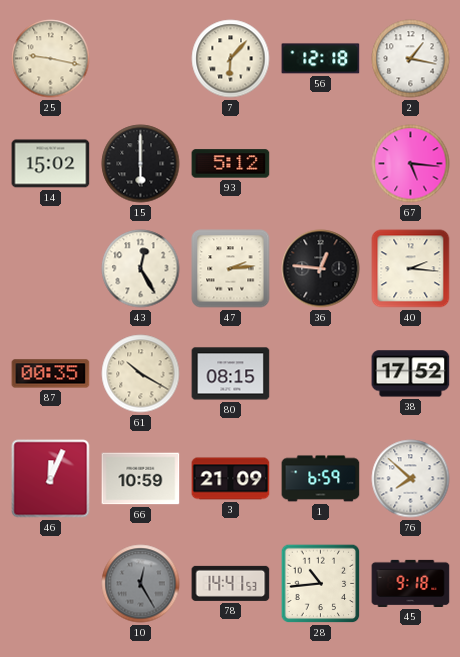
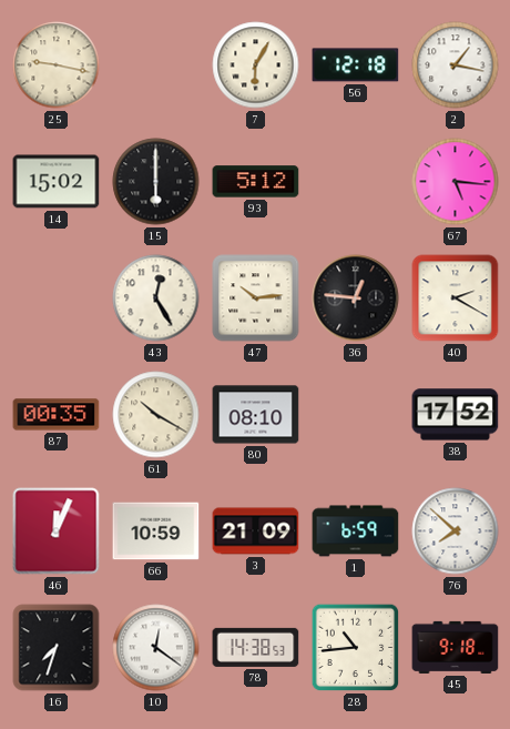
7: 6:07 -> 6:05 (256, 65)
47: 2:14 -> 10:14 (256, 298)
40: 2:16 -> 2:20 (456, 298)
80: 08:15 -> 08:10 (256, 415)
16: none -> 7:33 (57, 648)
10: 12:25 -> 12:21 (156, 648)
10 dial: grey -> white (156, 648)
78: 14:41 -> 14:38 (256, 647)
